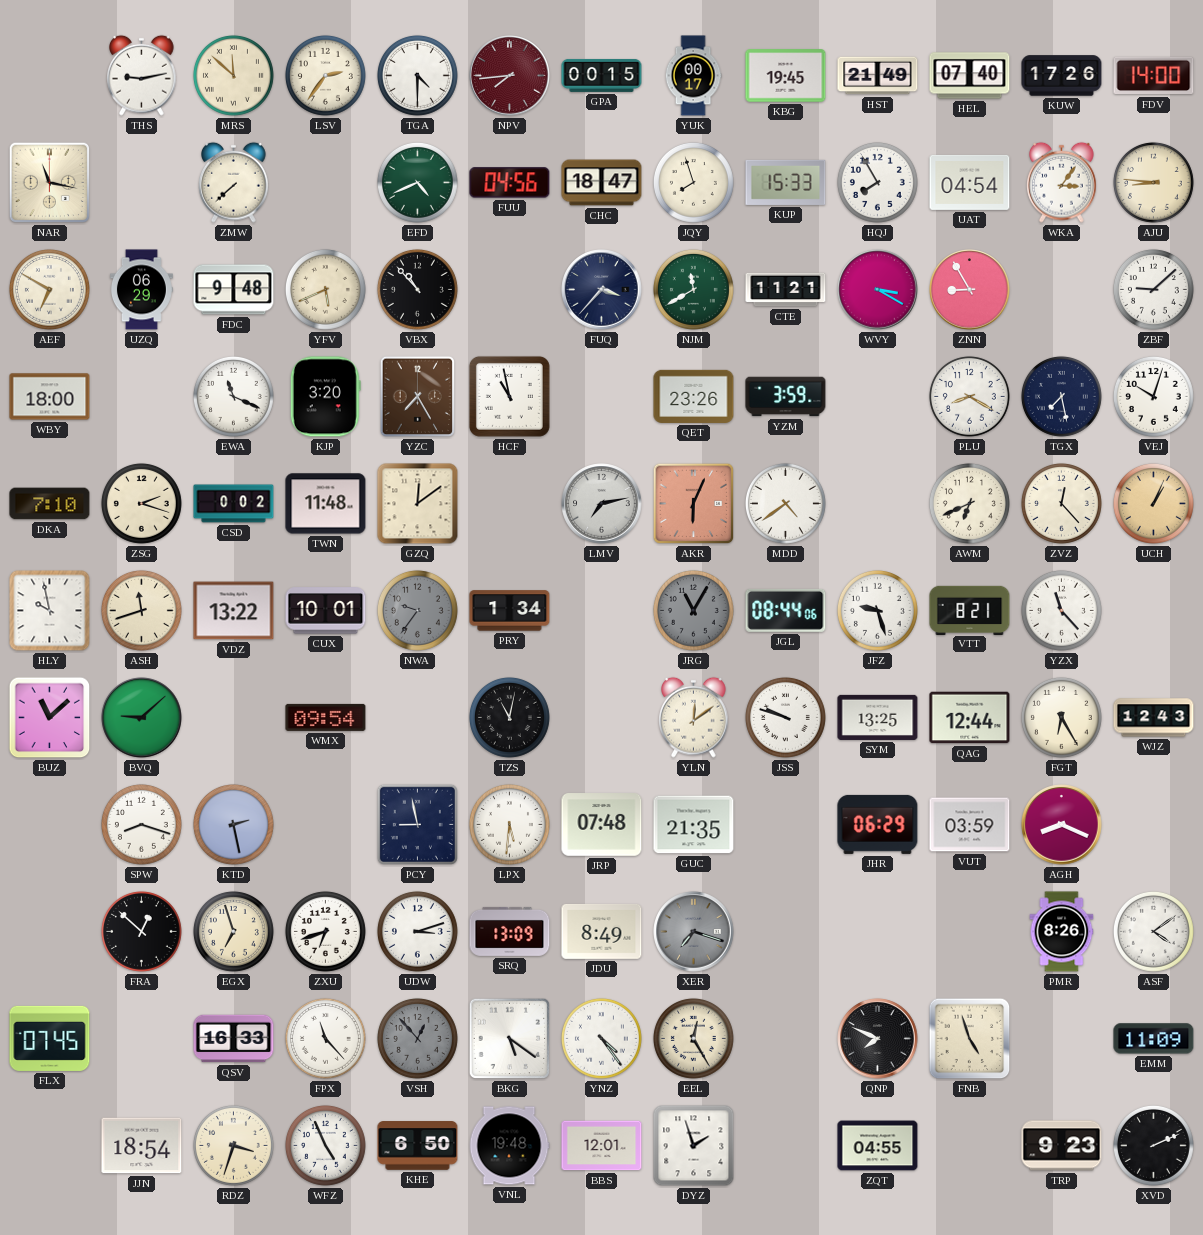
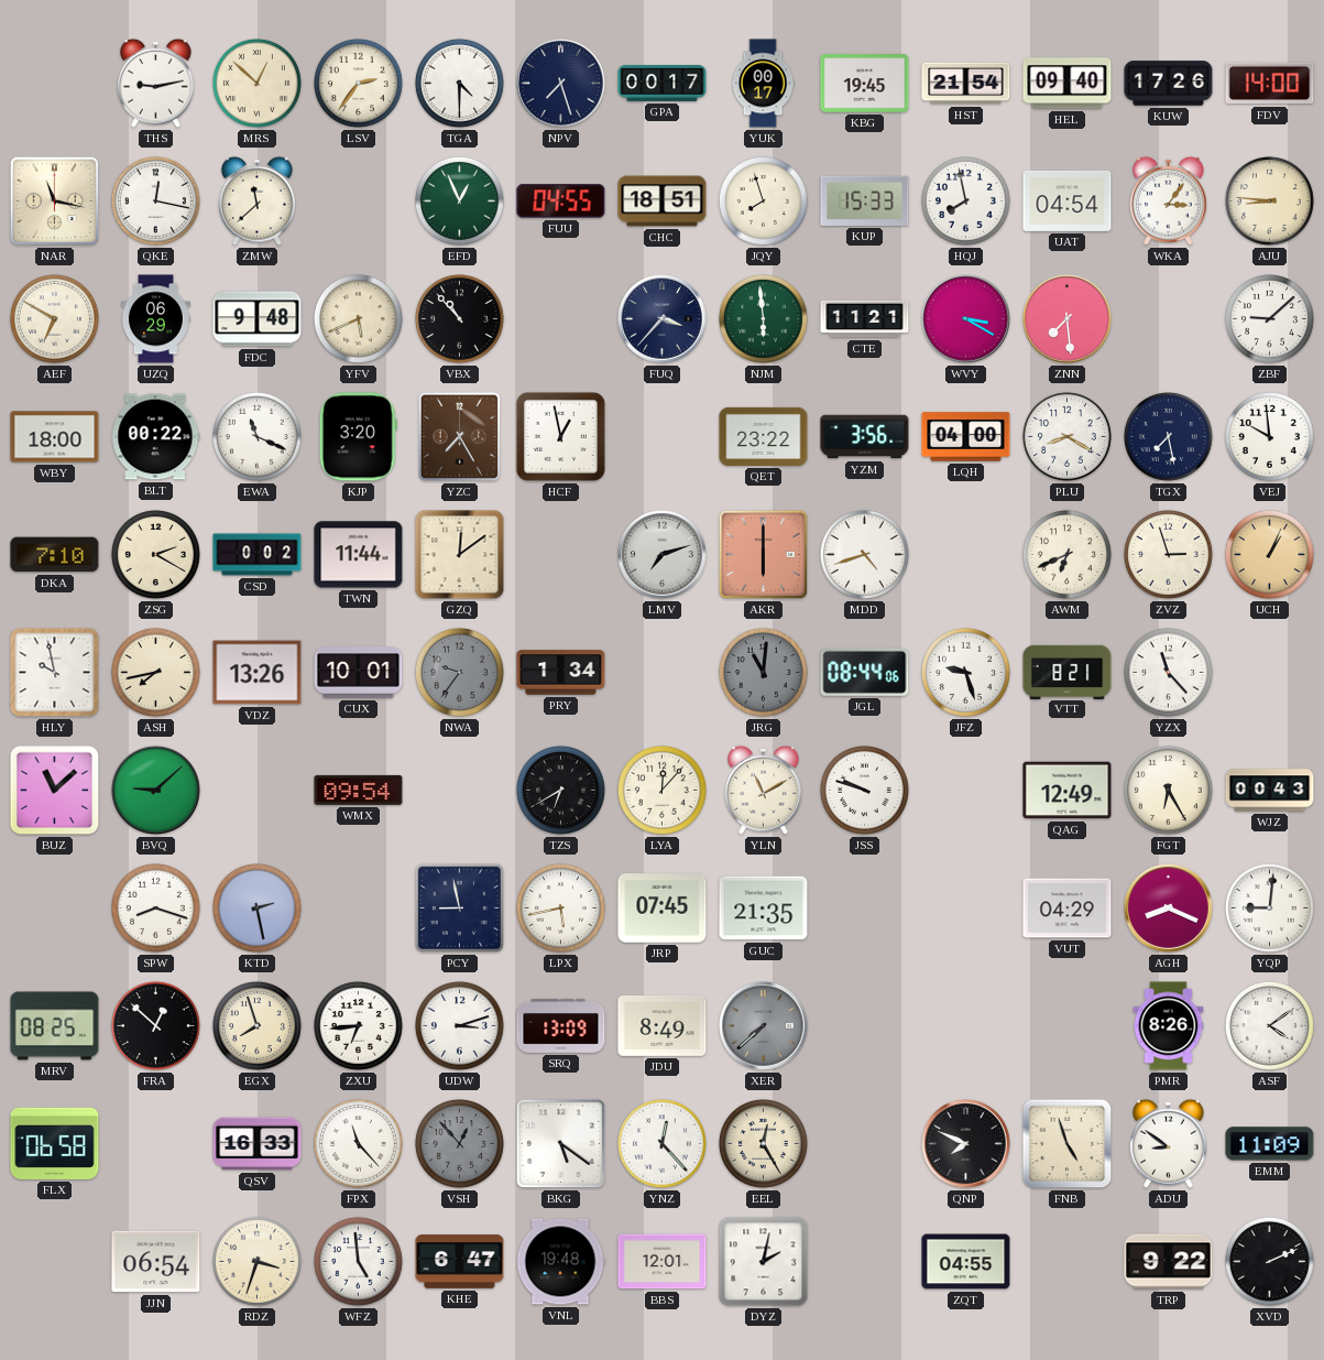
MRS: 11:52 -> 12:52 (256, 83)
NPV: 7:44 -> 7:27 (561, 84)
NPV dial: burgundy -> navy (561, 84)
GPA: 00:15 -> 00:17 (663, 83)
HST: 21:49 -> 21:54 (966, 84)
HEL: 07:40 -> 09:40 (1068, 84)
QKE: none -> 12:17 (155, 200)
ZMW: 7:38 -> 11:38 (258, 200)
EFD: 4:41 -> 12:56 (459, 200)
FUU: 04:56 -> 04:55 (561, 202)
CHC: 18:47 -> 18:51 (663, 202)
HQJ: 7:55 -> 7:58 (965, 200)
NJM: 11:40 -> 5:59 (763, 318)
ZNN: 8:55 -> 7:29 (1068, 319)
BLT: none -> 00:22 (156, 437)
HCF: 10:58 -> 12:58 (560, 436)
QET: 23:26 -> 23:22 (764, 436)
YZM: 3:59 -> 3:56 (865, 437)
LQH: none -> 04:00 (966, 437)
VEJ: 10:03 -> 9:59 (1269, 436)
ZSG: 2:18 -> 2:20 (155, 554)
TWN: 11:48 -> 11:44 (359, 555)
LMV: 7:13 -> 7:12 (663, 555)
AKR: 6:04 -> 6:00 (764, 555)
MDD: 4:39 -> 4:42 (864, 554)
ZVZ: 12:23 -> 2:57 (1168, 554)
ASH: 11:42 -> 7:43 (155, 672)
VDZ: 13:22 -> 13:26 (258, 673)
JRG: 11:05 -> 11:01 (763, 672)
TZS: 11:02 -> 6:40 (560, 790)
LYA: none -> 12:07 (661, 790)
YLN: 12:09 -> 11:10 (764, 790)
SYM: 13:25 -> none (878, 717)
QAG: 12:44 -> 12:49 (1068, 791)
WJZ: 12:43 -> 00:43 (1270, 791)
LPX: 5:31 -> 5:43 (560, 907)
JRP: 07:48 -> 07:45 (663, 909)
JHR: 06:29 -> none (878, 824)
VUT: 03:59 -> 04:29 (1068, 909)
YQP: none -> 9:01 (1269, 907)
MRV: none -> 08:25 (55, 1026)
EGX: 6:57 -> 7:57 (256, 1025)
ZXU: 6:42 -> 6:44 (358, 1025)
XER: 7:18 -> 7:38 (764, 1026)
FLX: 07:45 -> 06:58 (55, 1143)
YNZ: 4:24 -> 12:23 (661, 1143)
ADU: none -> 8:51 (1169, 1143)
JJN: 18:54 -> 06:54 (156, 1262)
WFZ: 4:56 -> 4:59 (358, 1261)
KHE: 6:50 -> 6:47 (460, 1262)
DYZ: 1:57 -> 2:02 (764, 1262)
TRP: 9:23 -> 9:22 (1169, 1262)
